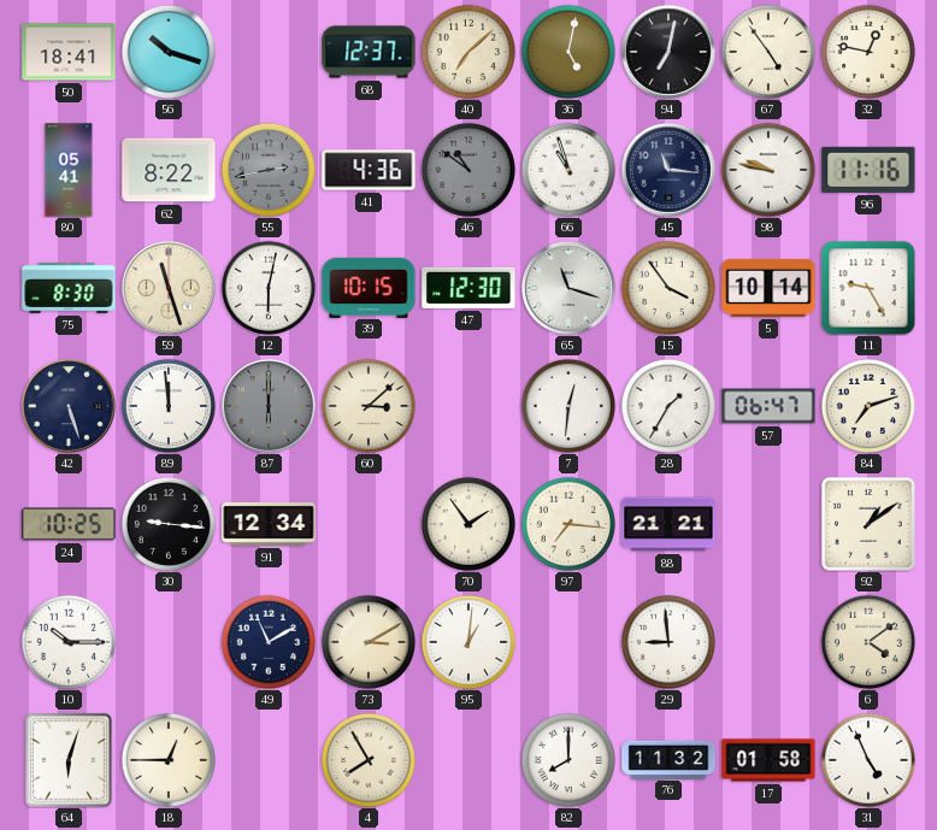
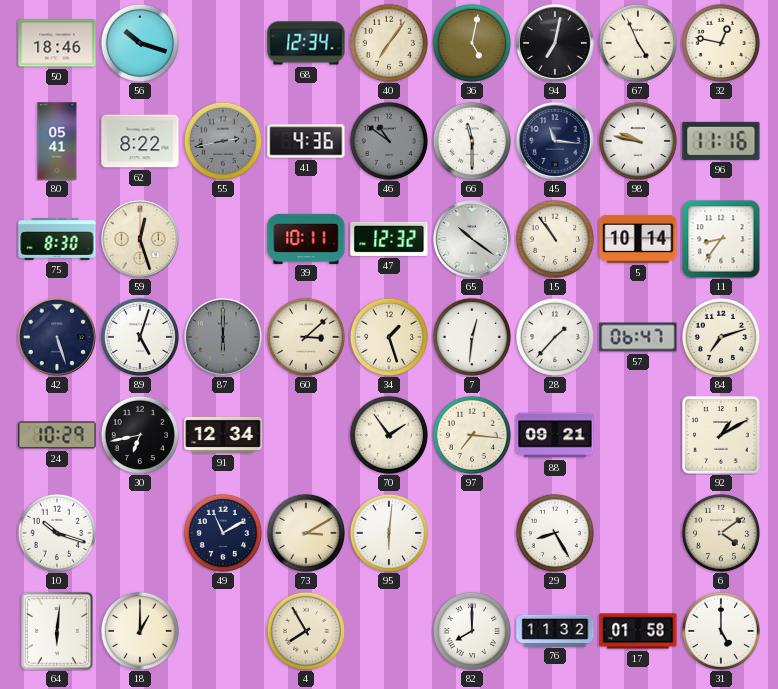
50: 18:41 -> 18:46 (57, 43)
68: 12:37 -> 12:34 (306, 43)
40: 7:08 -> 7:06 (389, 43)
67: 4:54 -> 4:56 (638, 43)
66: 10:57 -> 11:30 (472, 141)
59: 11:27 -> 12:27 (140, 239)
12: 6:02 -> none (269, 288)
39: 10:15 -> 10:11 (306, 238)
47: 12:30 -> 12:32 (389, 239)
65: 11:18 -> 10:21 (472, 239)
15: 3:54 -> 10:54 (555, 239)
11: 9:25 -> 8:36 (721, 239)
89: 11:59 -> 5:03 (140, 337)
34: none -> 1:27 (389, 337)
28: 1:35 -> 1:37 (555, 337)
24: 10:25 -> 10:29 (57, 435)
30: 9:16 -> 6:43 (140, 435)
88: 21:21 -> 09:21 (555, 435)
92: 1:09 -> 1:10 (721, 435)
10: 10:15 -> 10:18 (57, 533)
95: 1:01 -> 6:01 (389, 533)
29: 8:59 -> 8:25 (555, 533)
64: 6:03 -> 6:01 (57, 631)
18: 12:45 -> 1:00 (140, 631)
31: 4:56 -> 5:00 (721, 631)
